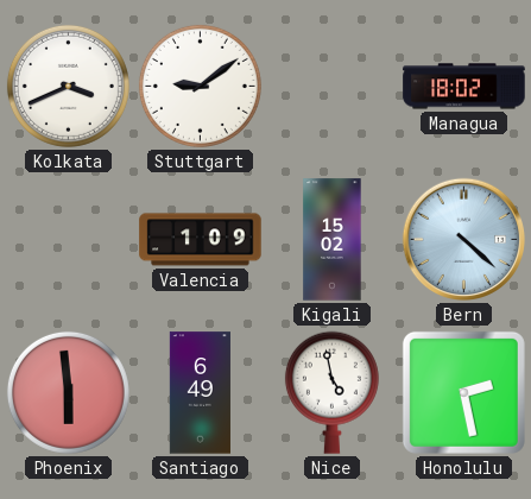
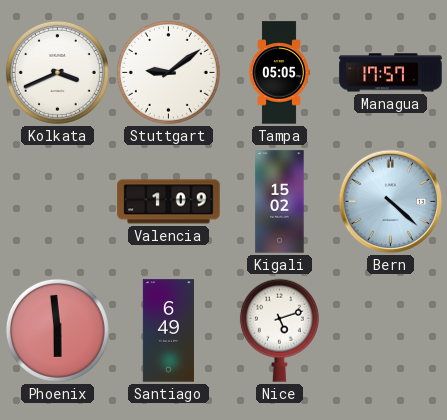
Tampa: none -> 05:05 (279, 73)
Managua: 18:02 -> 17:57 (391, 73)
Nice: 4:58 -> 5:12 (279, 330)
Honolulu: 2:28 -> none (463, 392)
